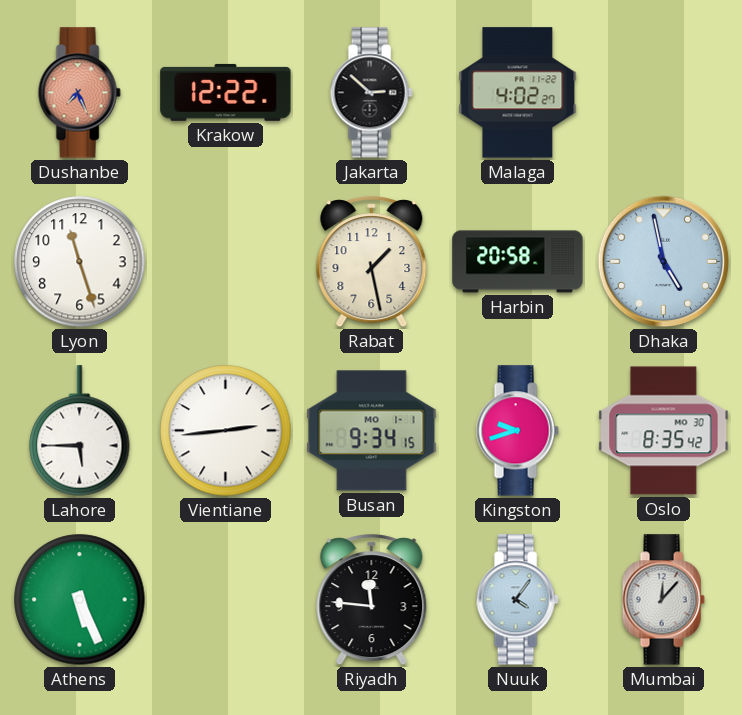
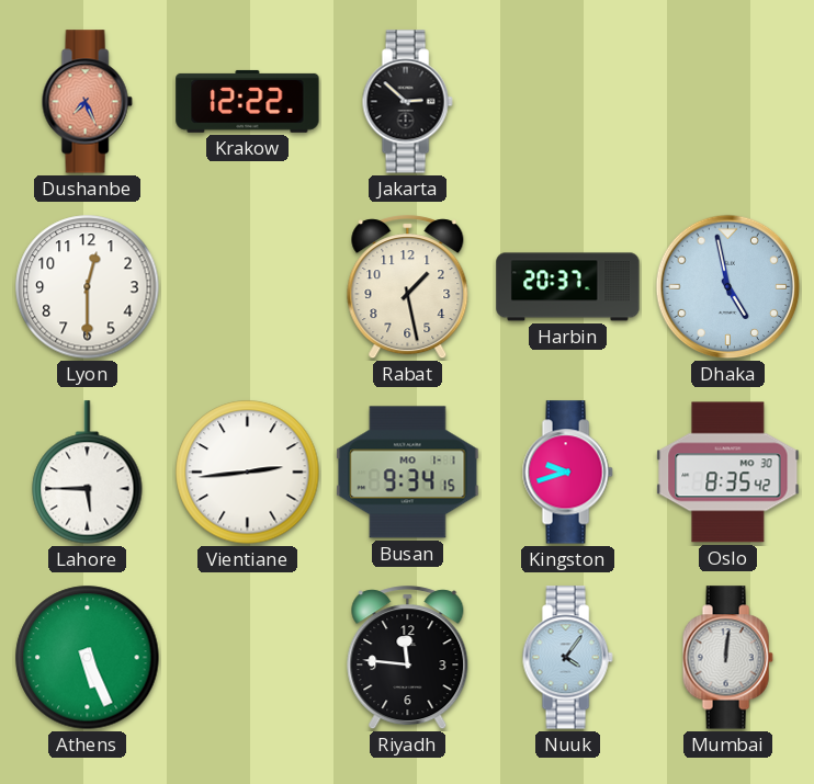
Malaga: 4:02 -> none (518, 93)
Lyon: 11:27 -> 12:30 (88, 287)
Harbin: 20:58 -> 20:37 (568, 287)
Mumbai: 12:07 -> 12:01 (727, 658)
